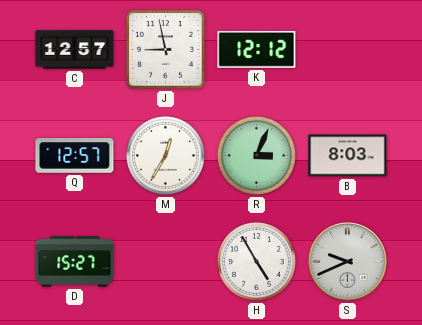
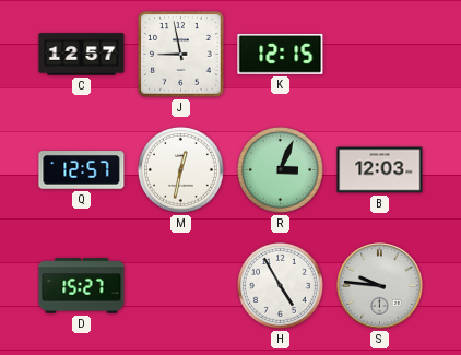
K: 12:12 -> 12:15 (281, 54)
M: 12:35 -> 12:32 (180, 169)
B: 8:03 -> 12:03 (380, 170)
S: 9:41 -> 9:46 (380, 286)
